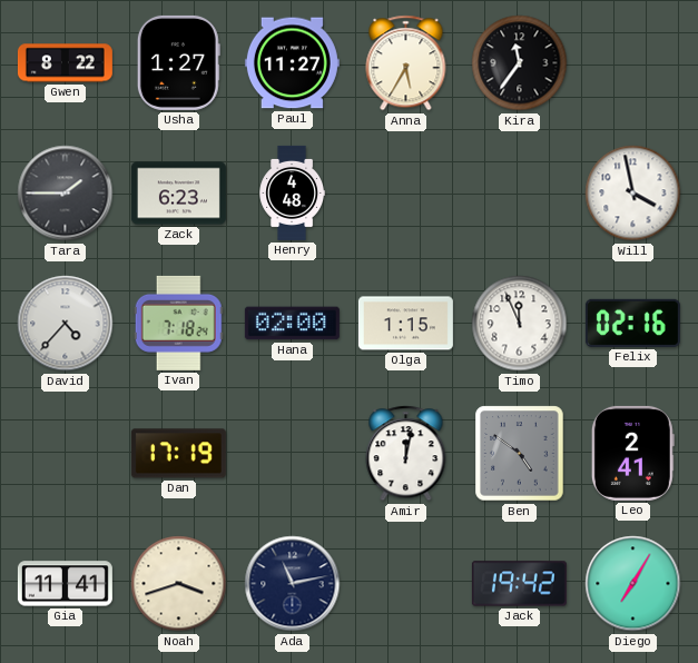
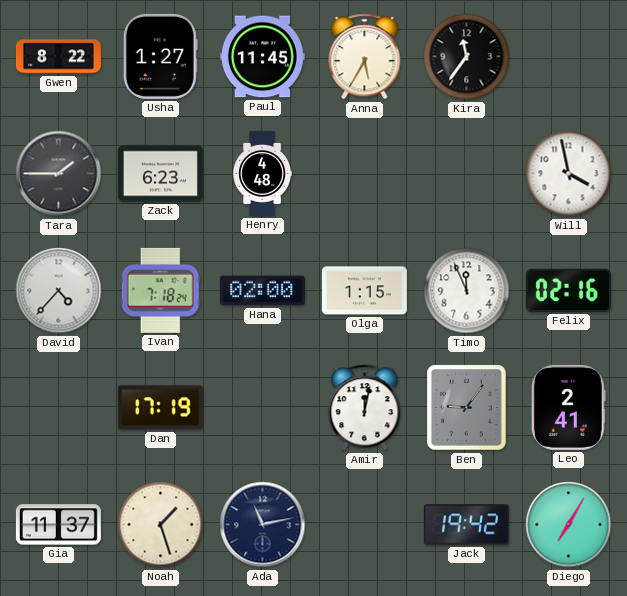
Paul: 11:27 -> 11:45 (262, 57)
Ben: 4:51 -> 9:06 (467, 408)
Gia: 11:41 -> 11:37 (58, 525)
Noah: 3:42 -> 1:27 (161, 525)
